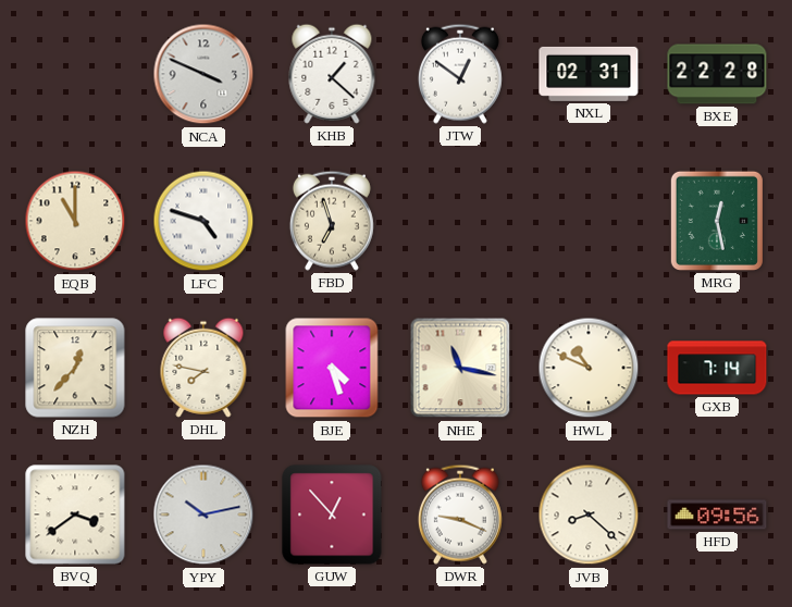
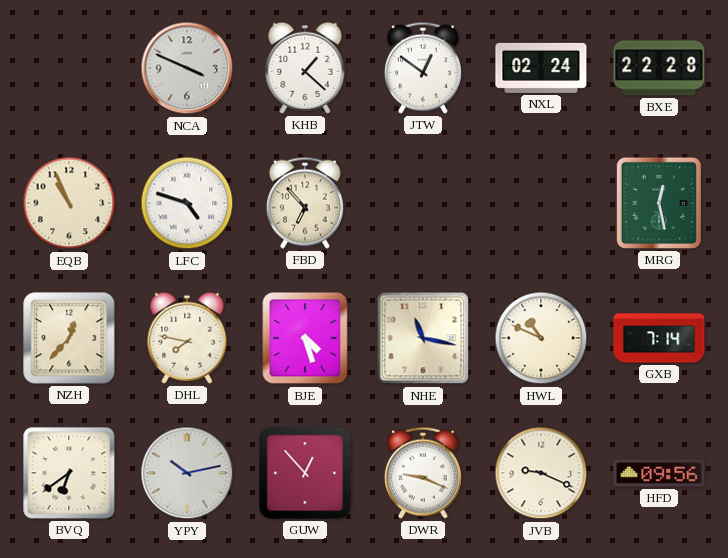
NXL: 02:31 -> 02:24 (541, 68)
EQB: 11:00 -> 10:56 (69, 203)
FBD: 6:57 -> 6:53 (305, 203)
BVQ: 3:39 -> 6:39 (69, 473)
JVB: 8:22 -> 9:19 (541, 473)
